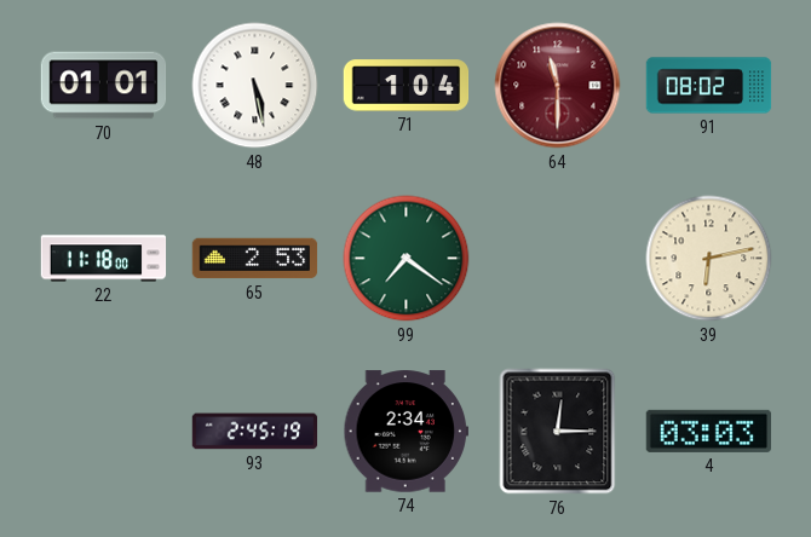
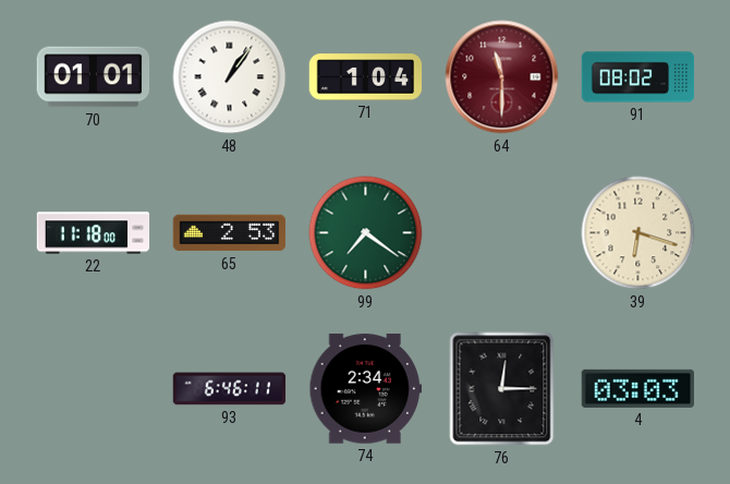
48: 5:28 -> 1:06 (230, 77)
39: 6:13 -> 6:18 (638, 233)
93: 2:45 -> 6:46 (230, 389)
